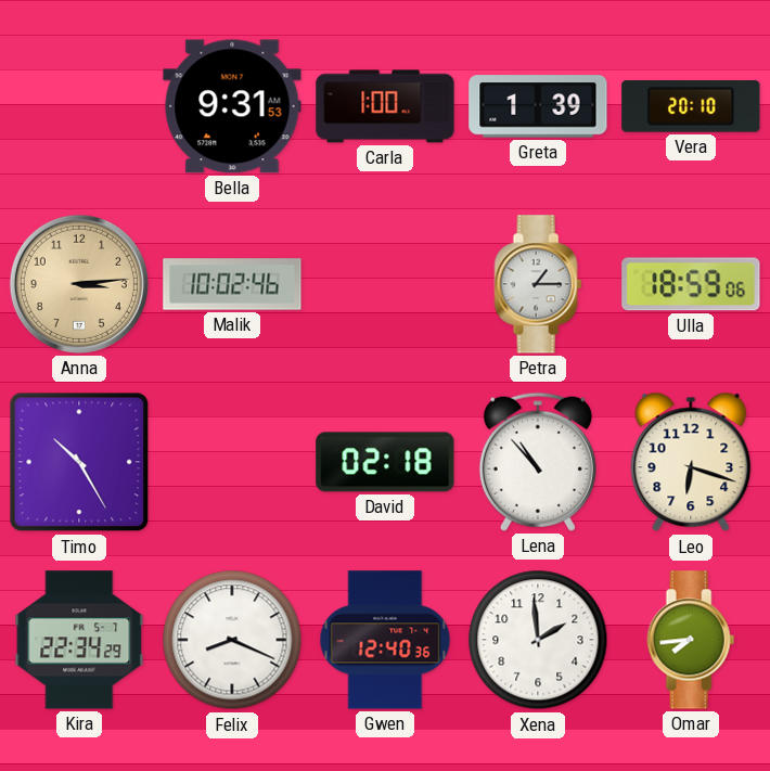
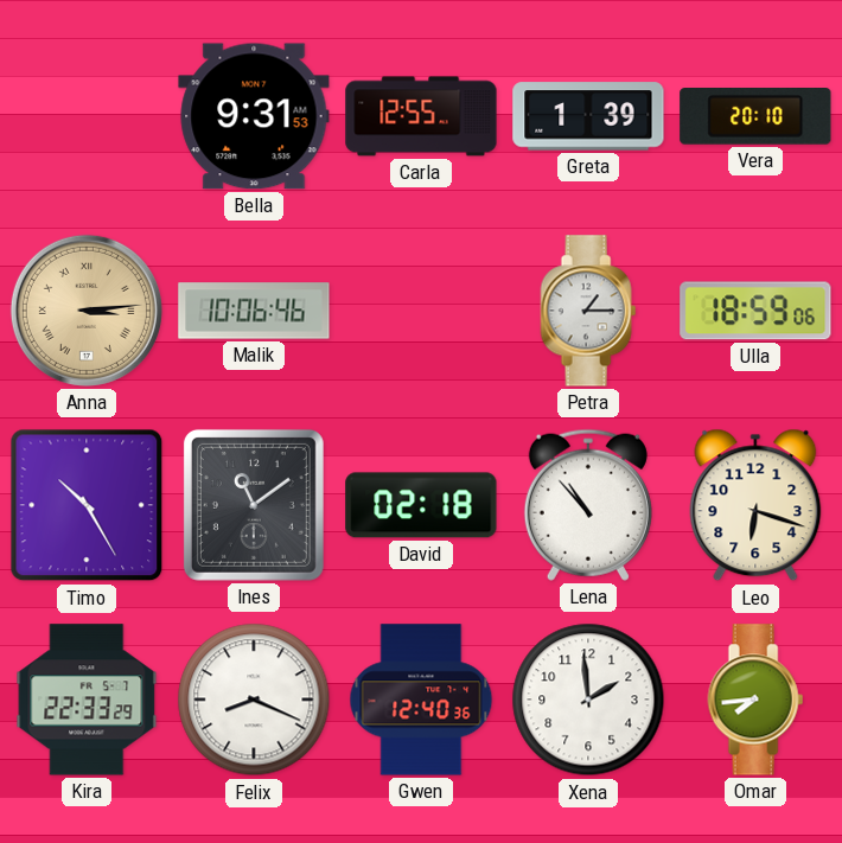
Carla: 1:00 -> 12:55 (421, 116)
Anna numerals: Arabic -> Roman (87, 311)
Malik: 10:02 -> 10:06 (254, 311)
Ines: none -> 11:09 (254, 505)
Kira: 22:34 -> 22:33 (87, 700)
